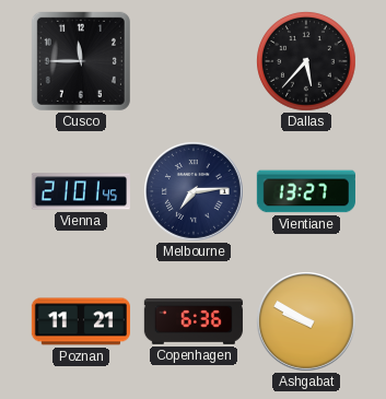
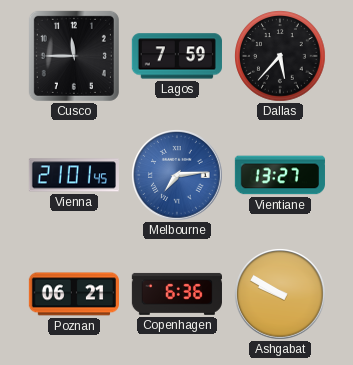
Lagos: none -> 7:59 (177, 56)
Melbourne dial: navy -> blue (178, 176)
Poznan: 11:21 -> 06:21 (74, 294)
